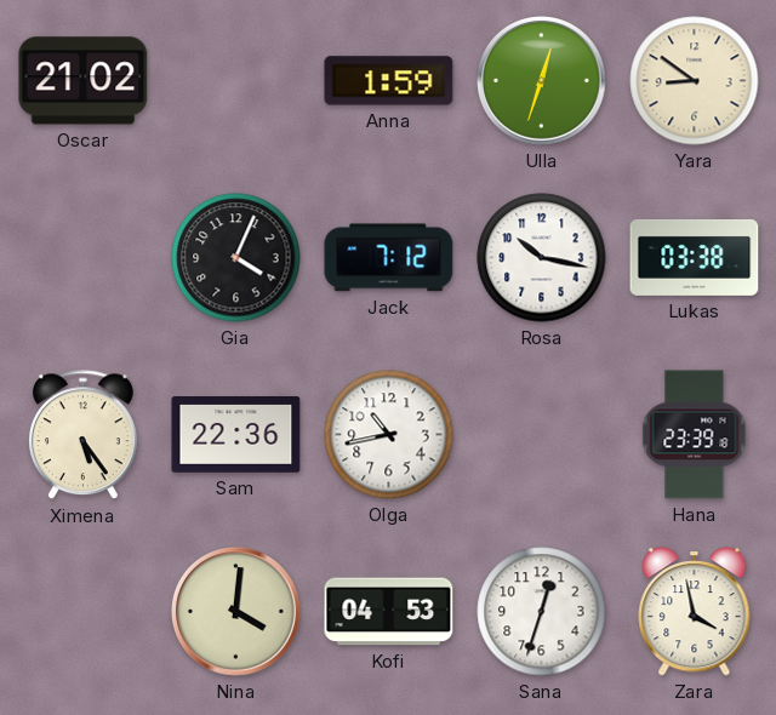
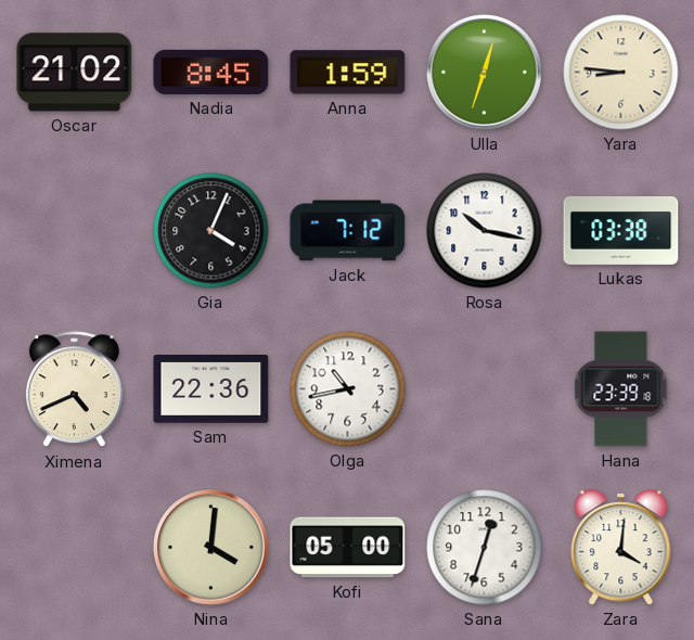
Nadia: none -> 8:45 (211, 72)
Yara: 8:51 -> 8:46 (621, 73)
Ximena: 5:24 -> 4:41 (74, 389)
Kofi: 04:53 -> 05:00 (348, 548)
Zara: 3:58 -> 4:01 (621, 548)
